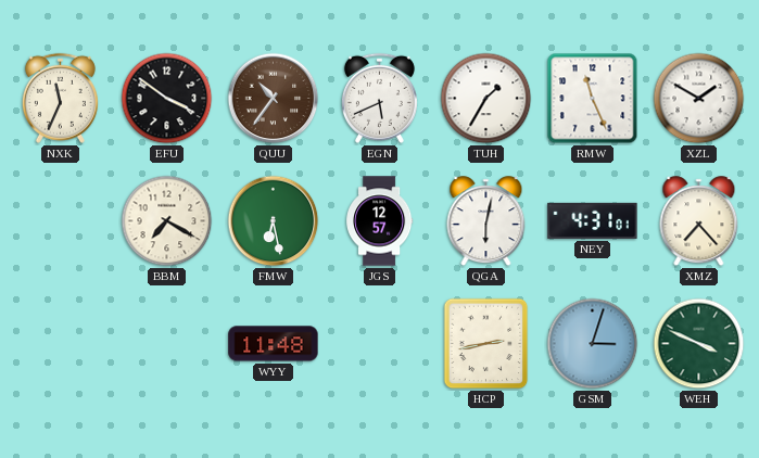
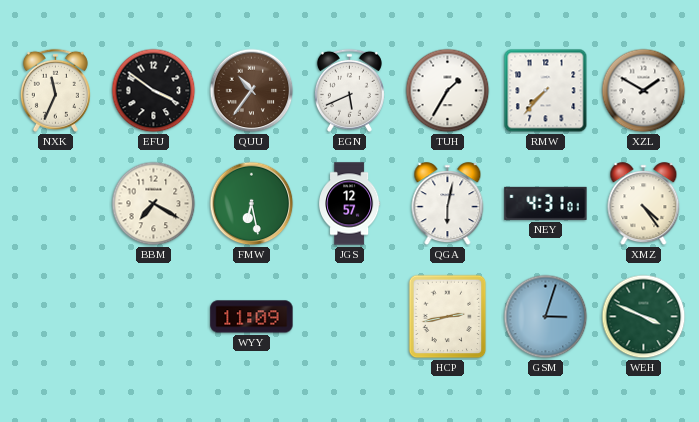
RMW: 11:26 -> 7:37 (546, 91)
XMZ: 7:23 -> 4:24 (644, 204)
WYY: 11:48 -> 11:09 (252, 317)
